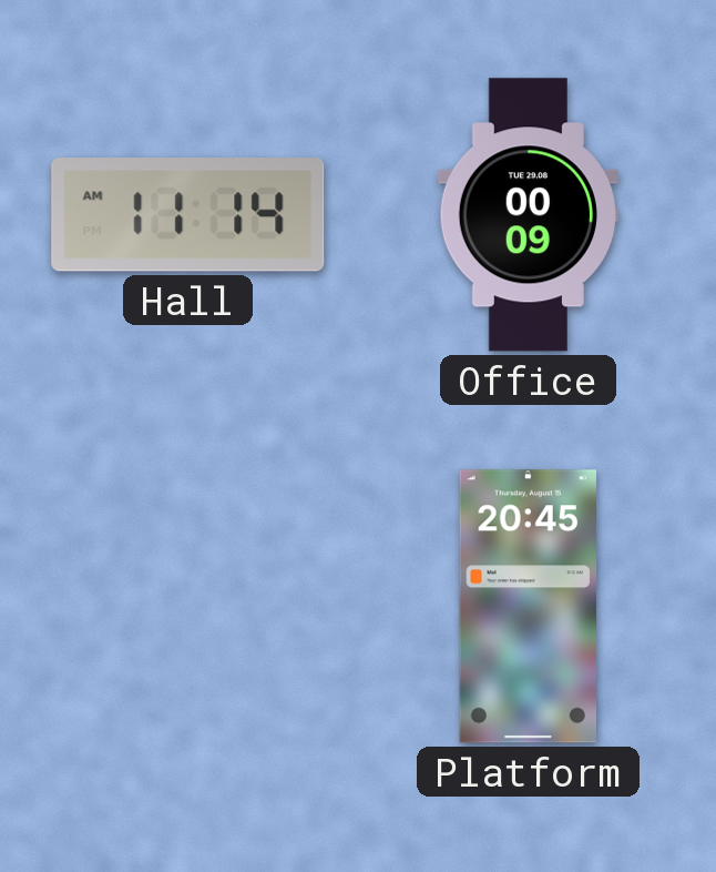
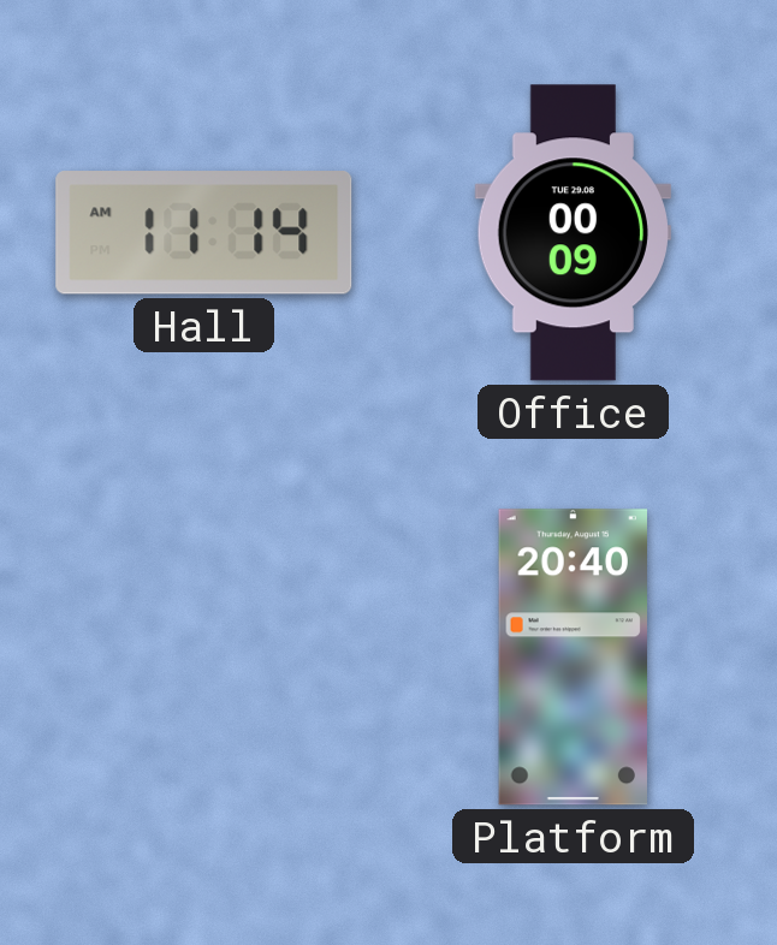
Platform: 20:45 -> 20:40 (573, 658)
